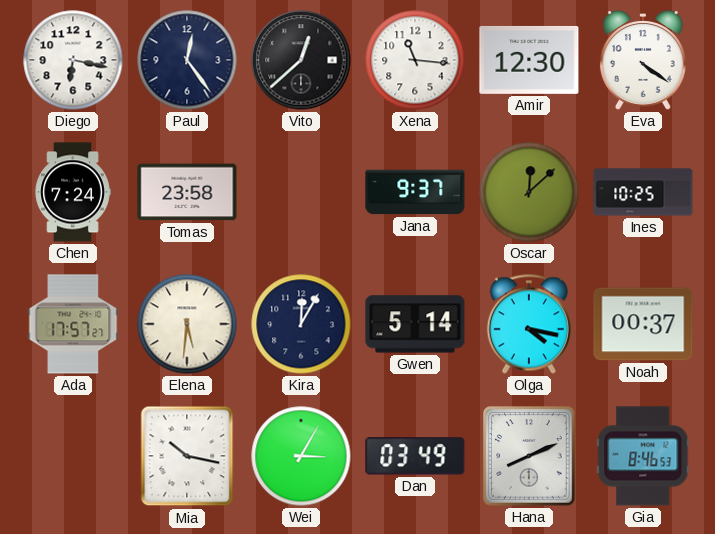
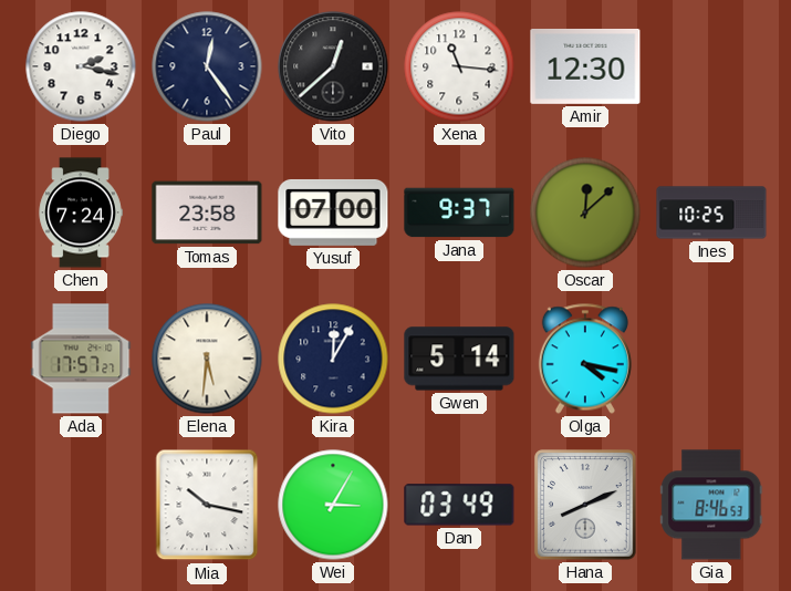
Diego: 6:17 -> 2:17 (81, 66)
Eva: 4:21 -> none (643, 60)
Yusuf: none -> 07:00 (333, 212)
Noah: 00:37 -> none (643, 324)
